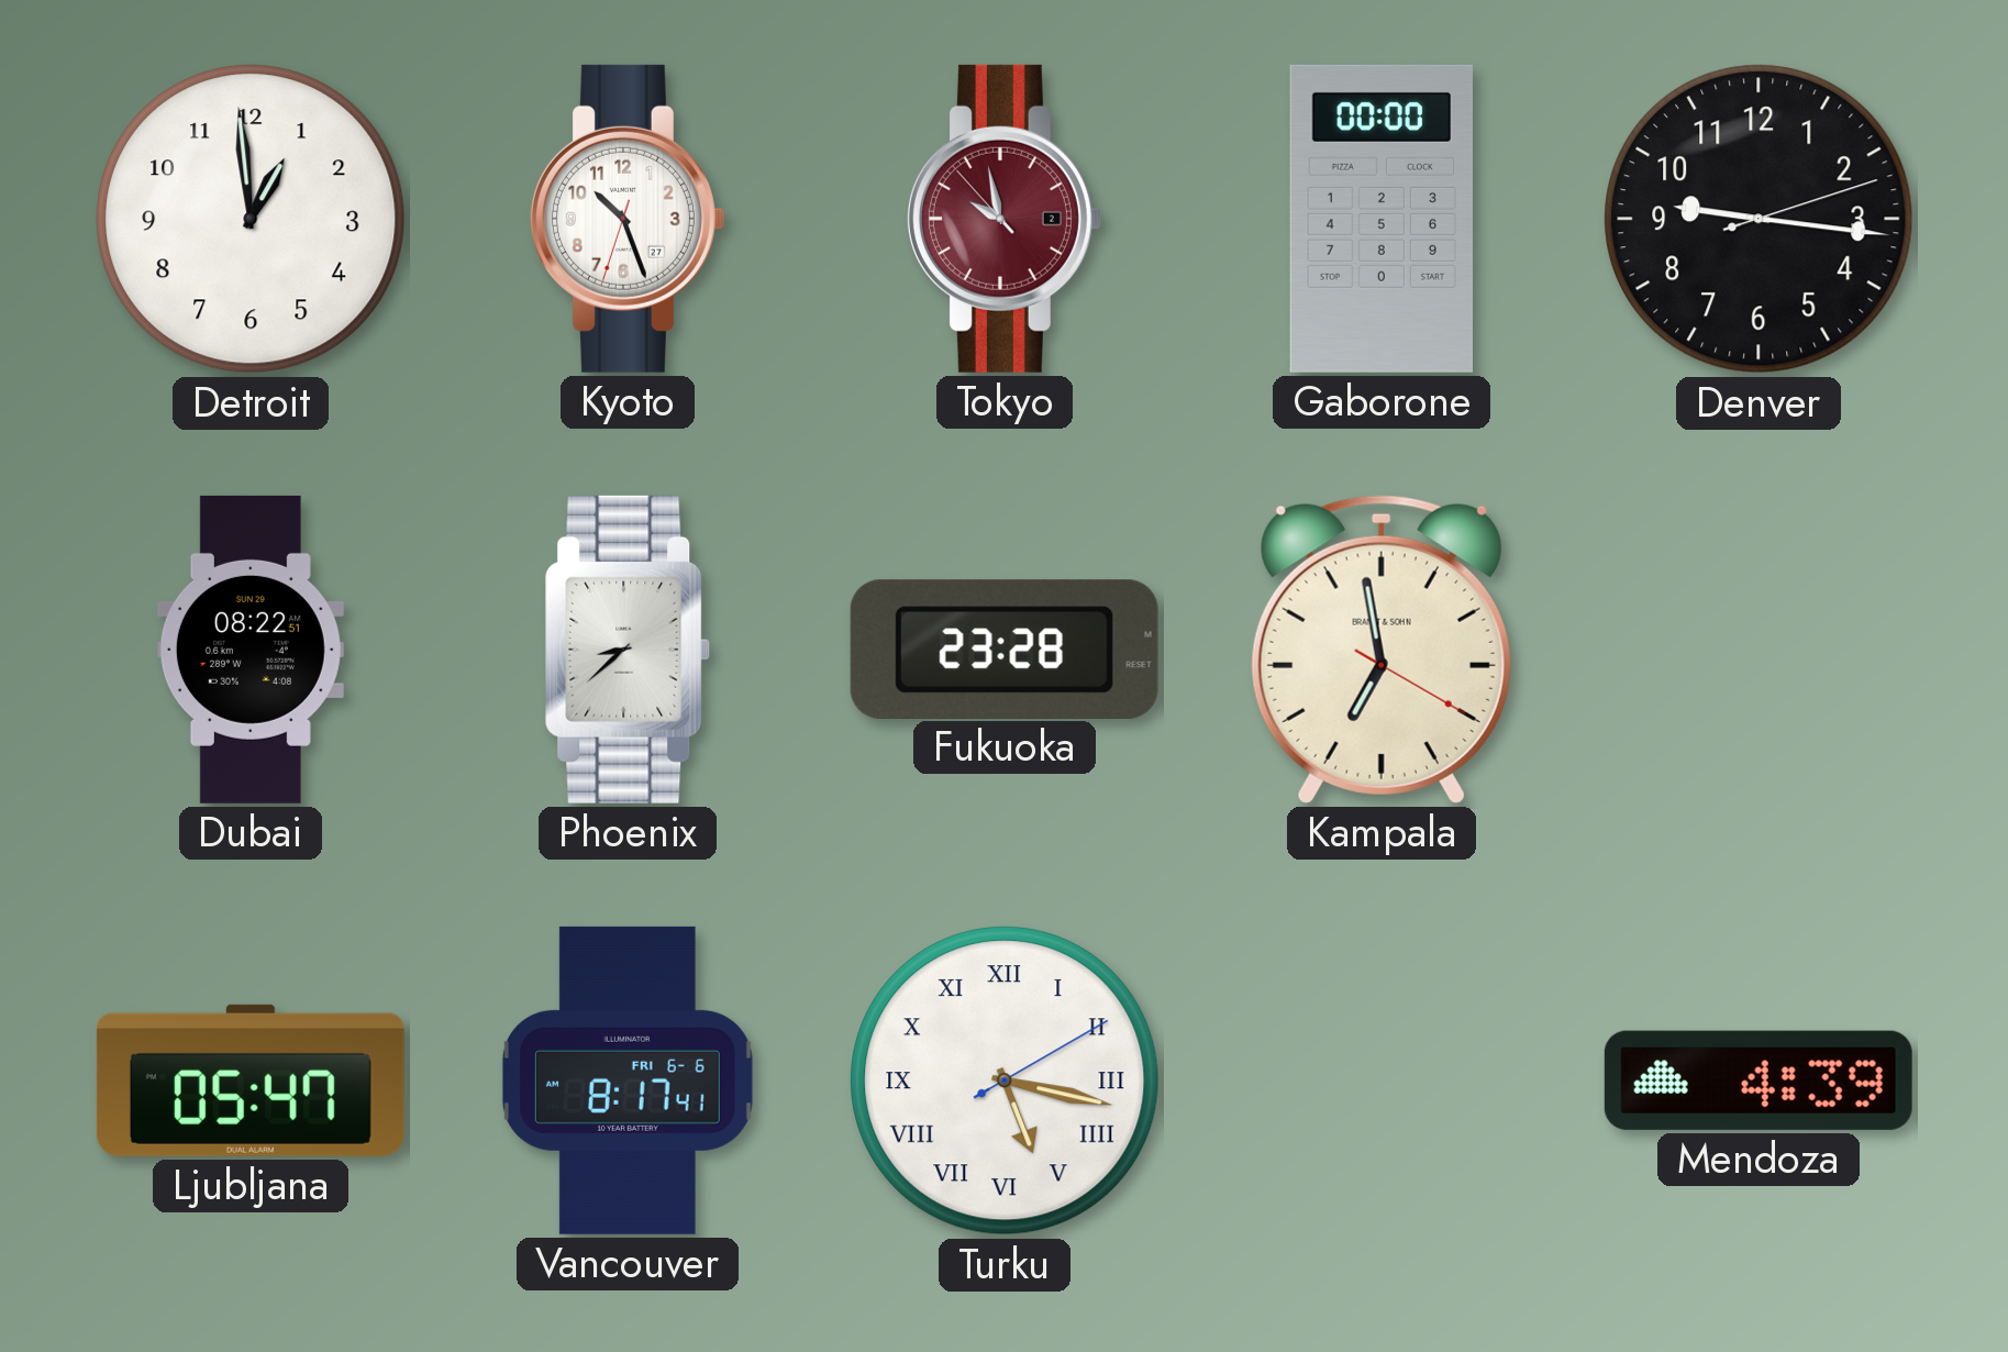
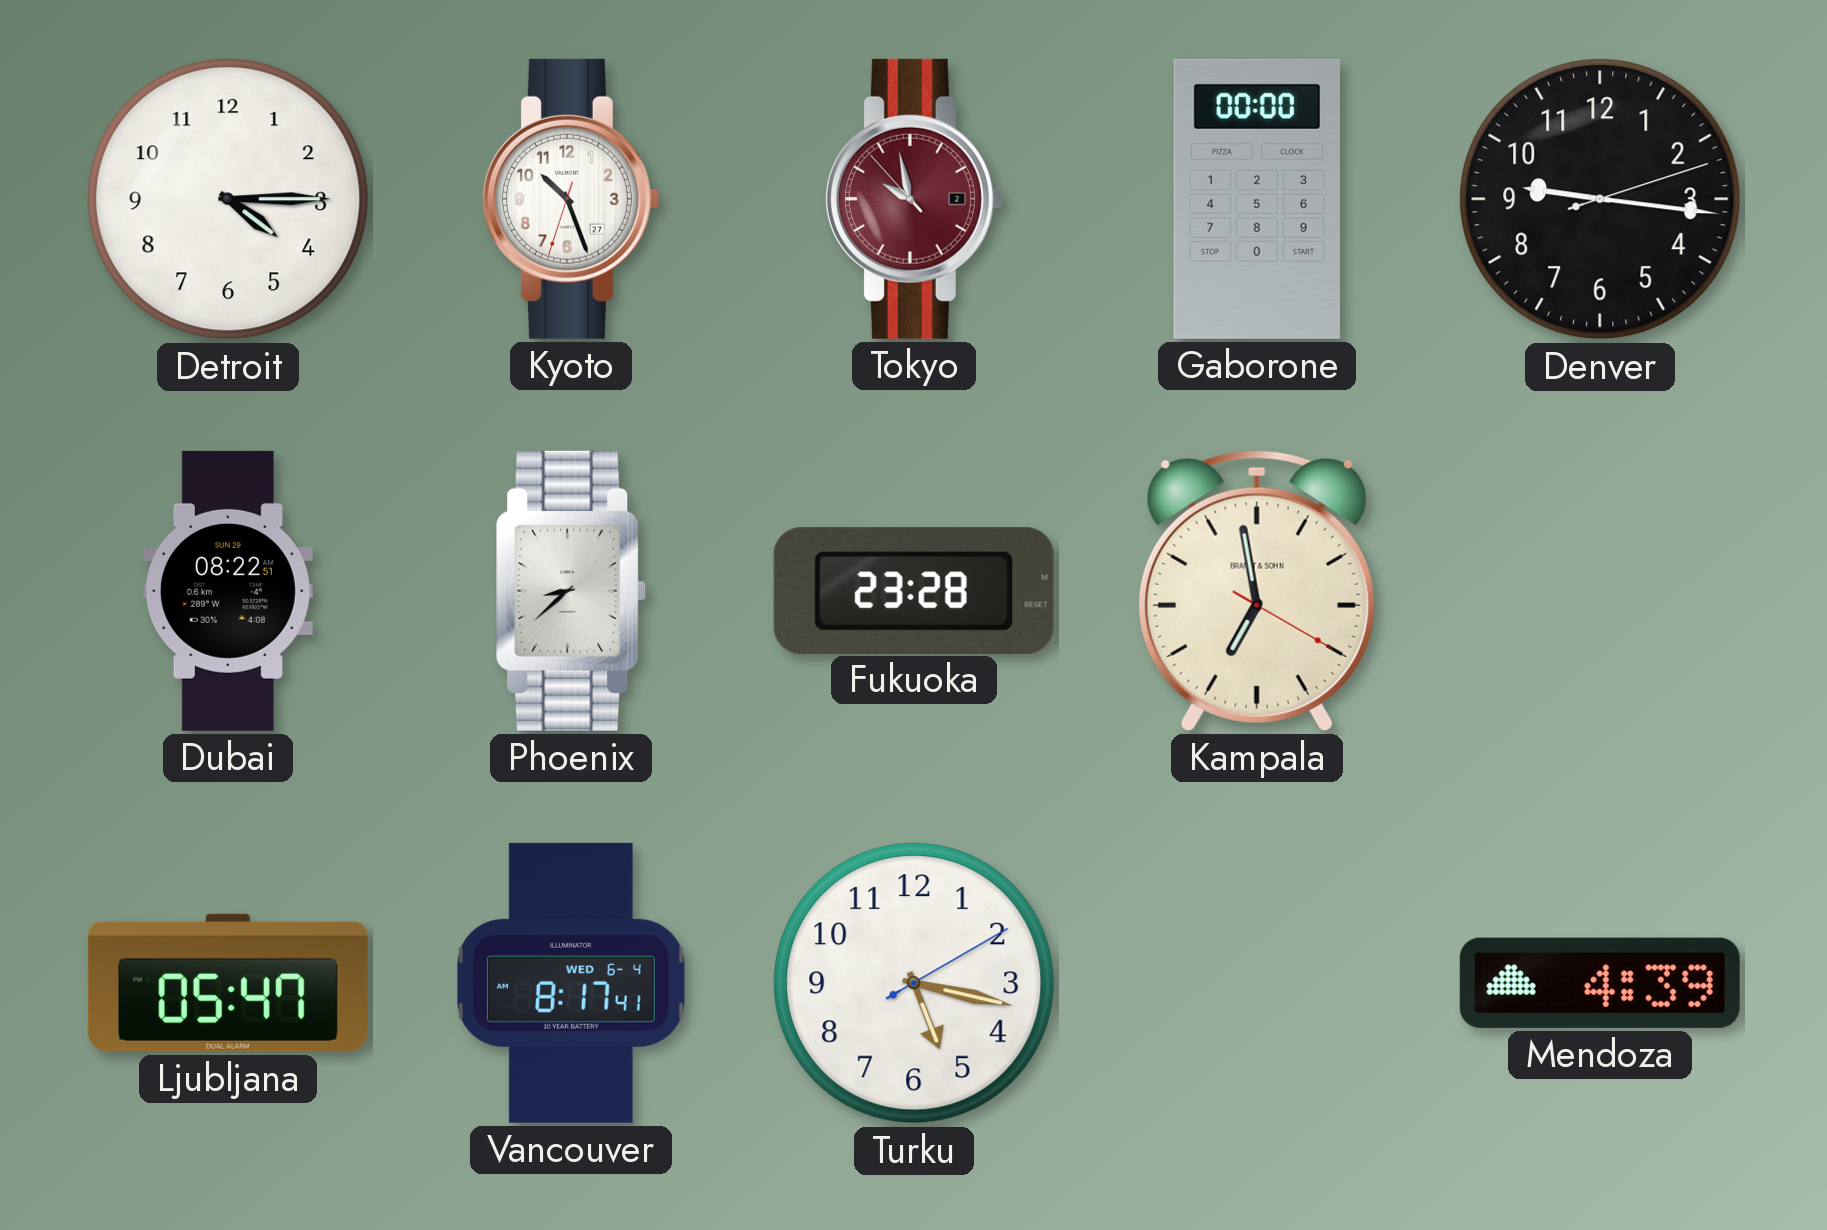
Detroit: 12:59 -> 4:15 (228, 199)
Vancouver date: FRI 6-6 -> WED 6-4 (571, 983)
Turku numerals: Roman -> Arabic (914, 983)
